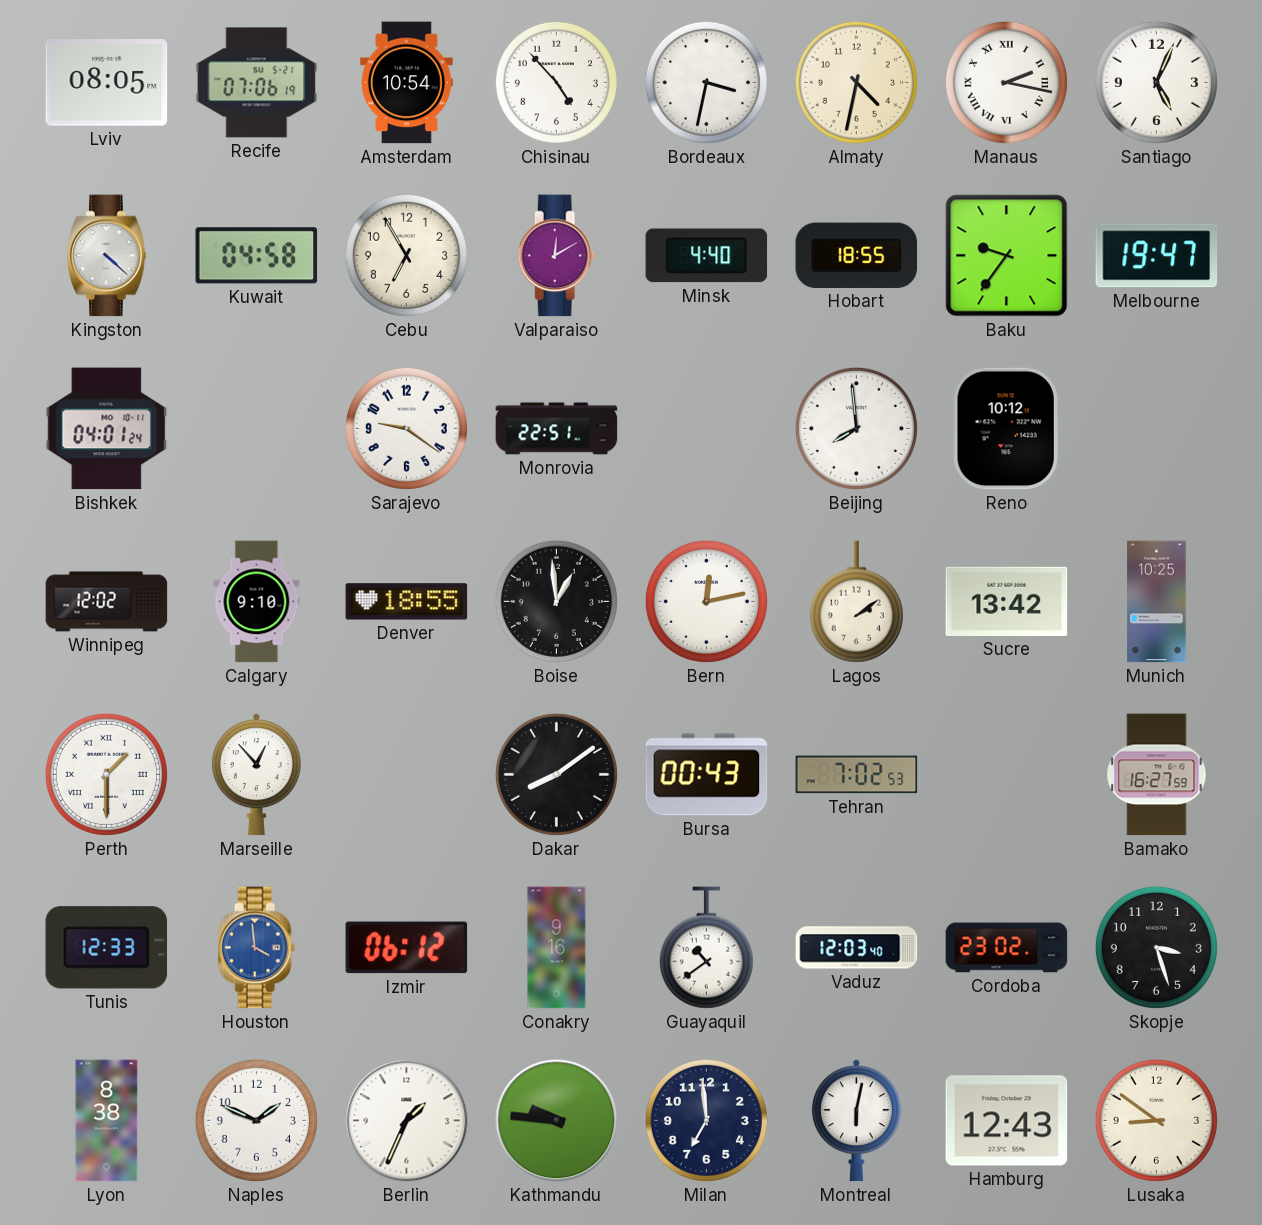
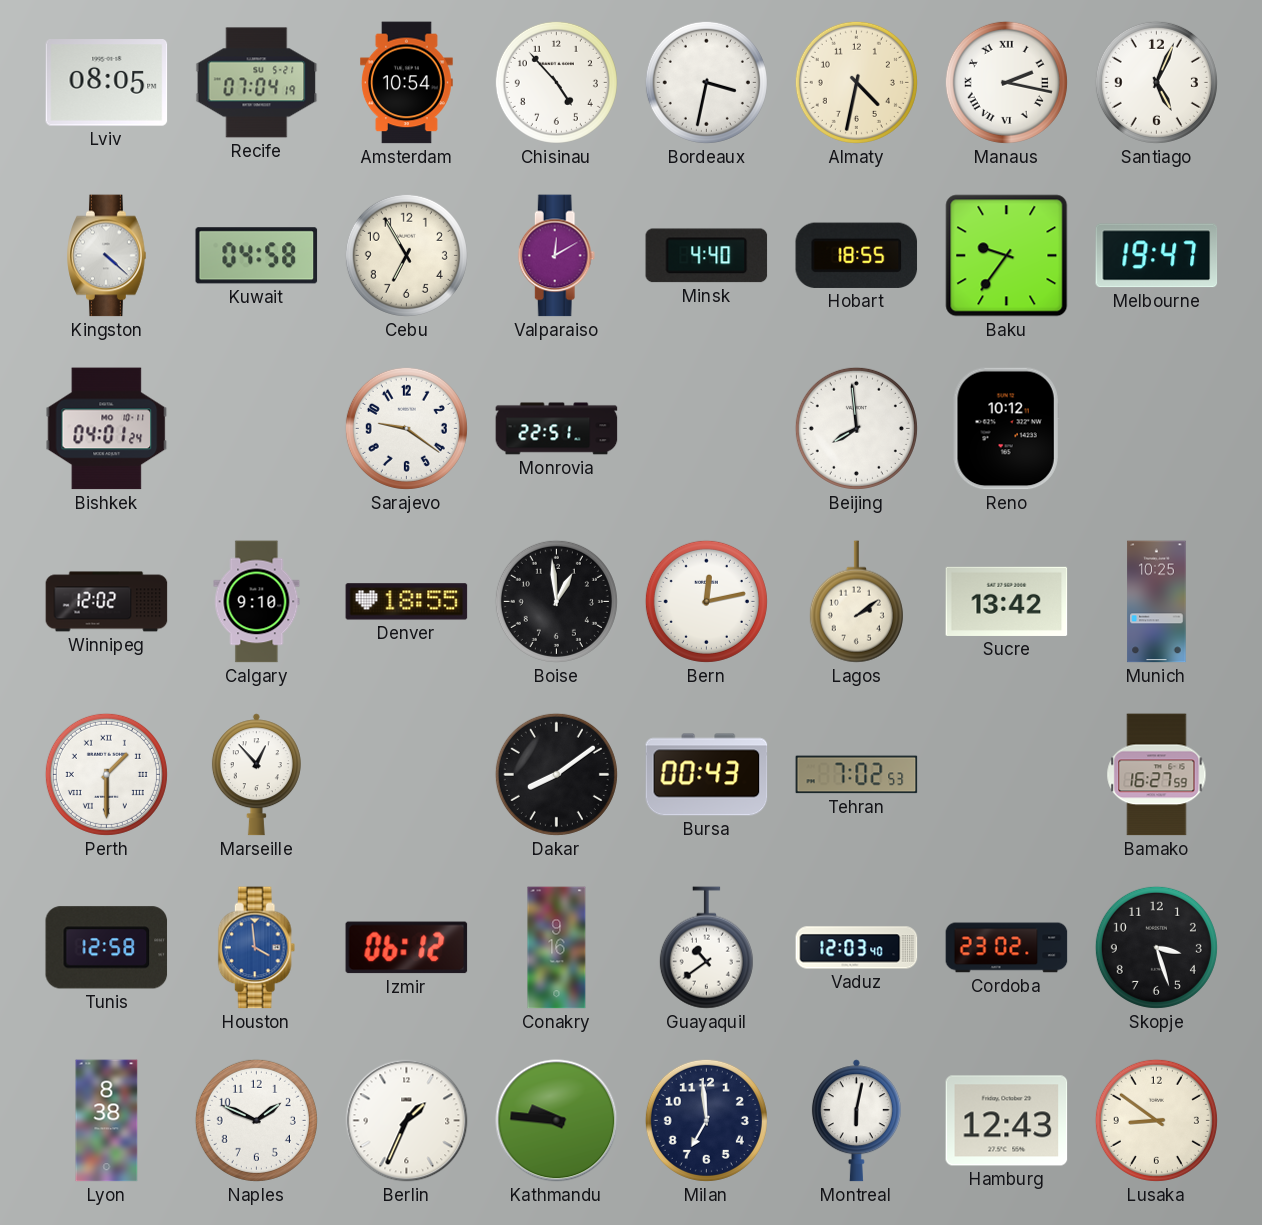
Recife: 07:06 -> 07:04 (257, 83)
Tunis: 12:33 -> 12:58 (107, 948)
